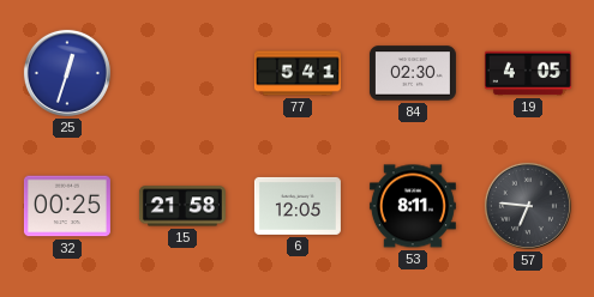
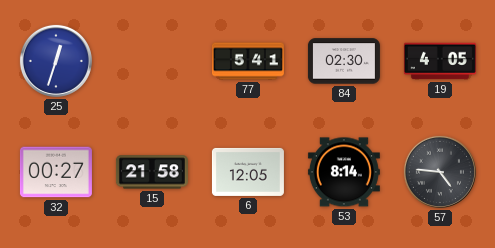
32: 00:25 -> 00:27 (56, 172)
53: 8:11 -> 8:14 (344, 172)
57: 6:46 -> 4:46 (440, 172)
